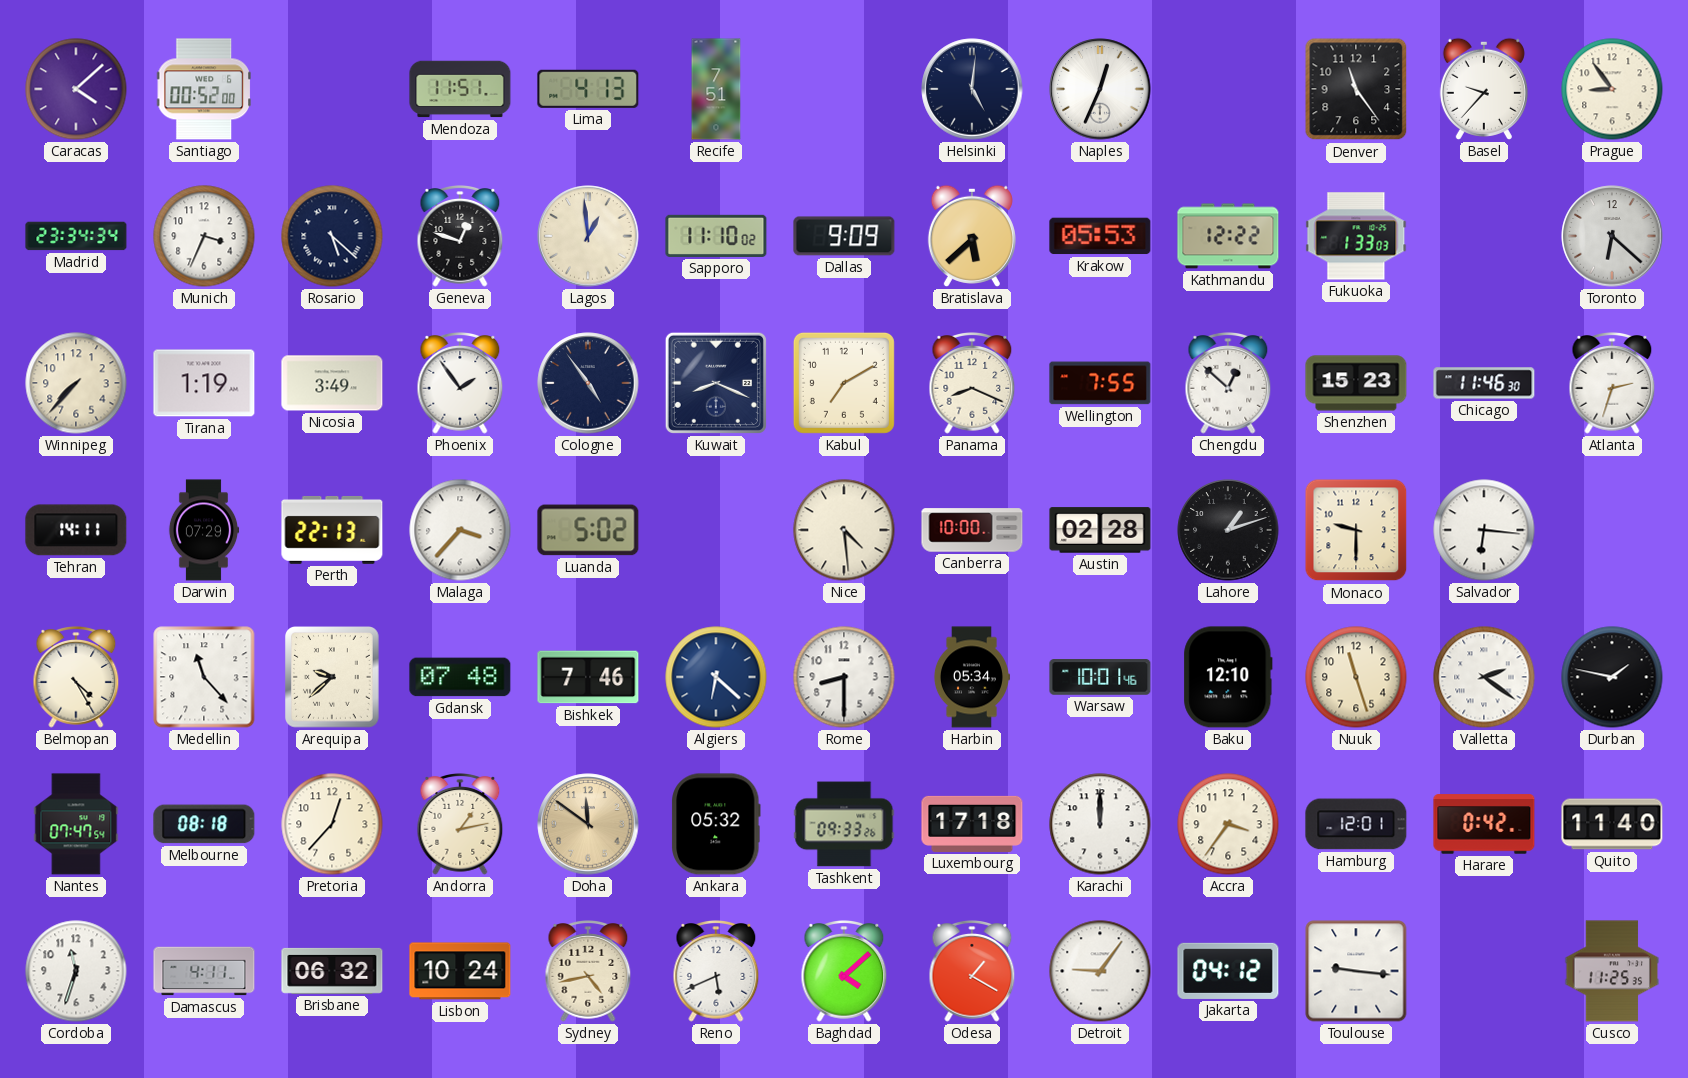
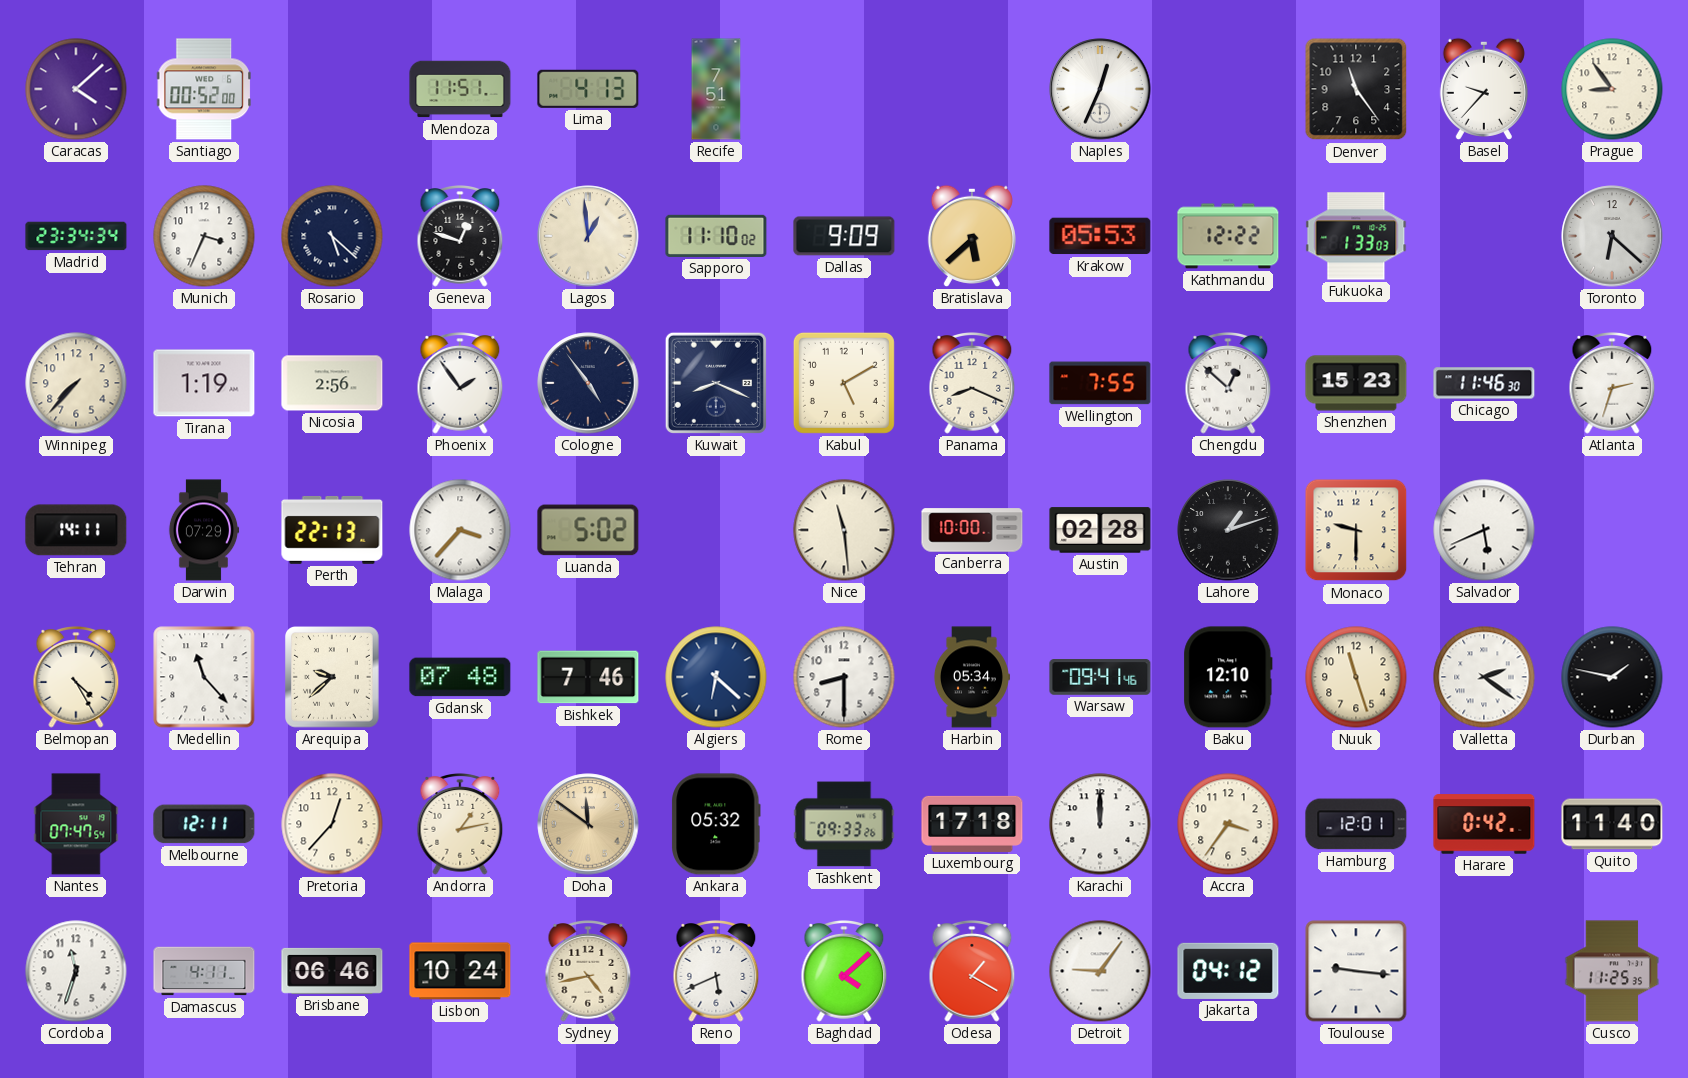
Helsinki: 5:01 -> none (972, 89)
Nicosia: 3:49 -> 2:56 (332, 383)
Kabul: 7:10 -> 5:10 (844, 383)
Nice: 4:29 -> 11:29 (844, 530)
Salvador: 6:16 -> 5:41 (1484, 530)
Warsaw: 10:01 -> 09:41 (1100, 677)
Melbourne: 08:18 -> 12:11 (204, 824)
Brisbane: 06:32 -> 06:46 (332, 971)
